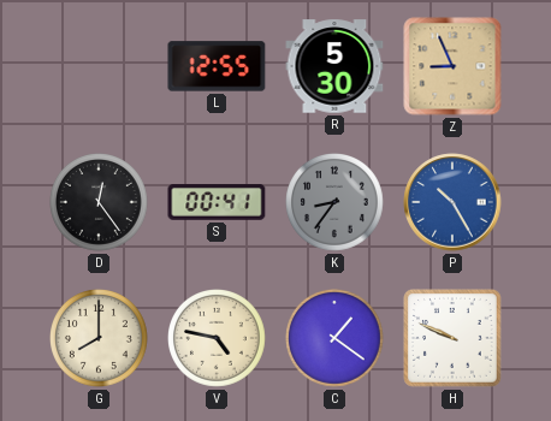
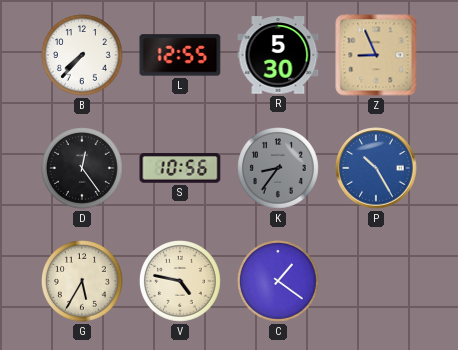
B: none -> 7:37 (83, 56)
S: 00:41 -> 10:56 (180, 168)
G: 8:00 -> 5:35 (83, 282)
H: 9:49 -> none (454, 339)
